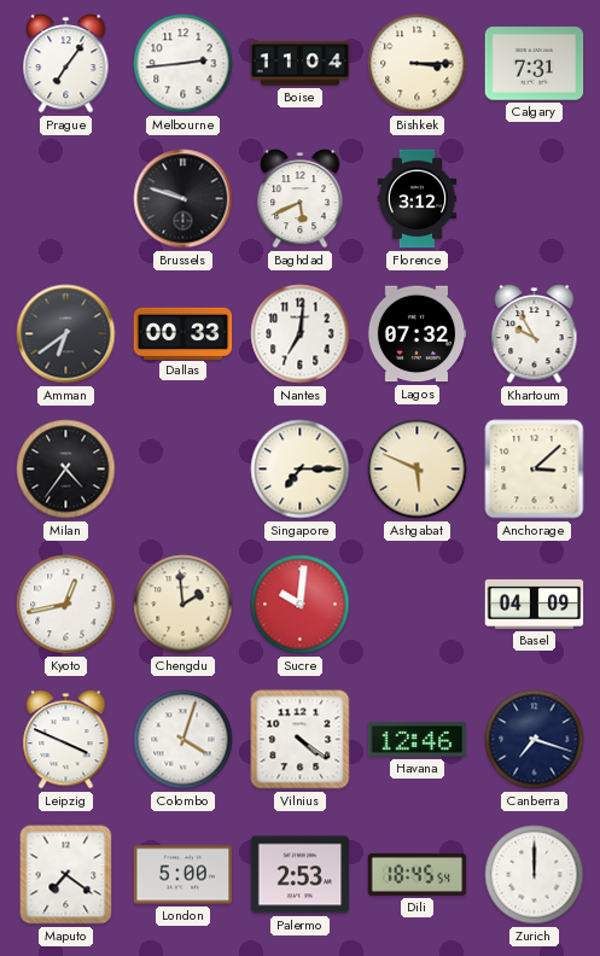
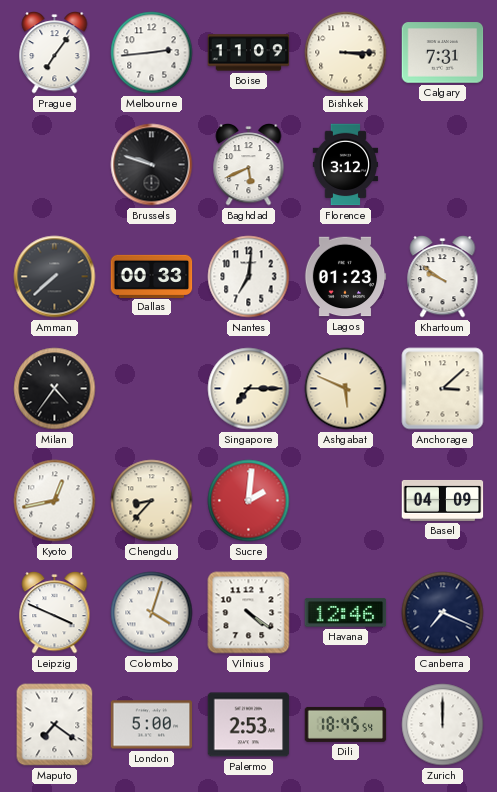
Boise: 11:04 -> 11:09 (249, 53)
Amman: 6:39 -> 7:38 (55, 277)
Lagos: 07:32 -> 01:23 (345, 277)
Khartoum: 9:55 -> 9:51 (443, 277)
Chengdu: 1:59 -> 8:37 (152, 501)
Sucre: 10:01 -> 2:01 (249, 501)
Canberra: 7:18 -> 7:19 (443, 613)
